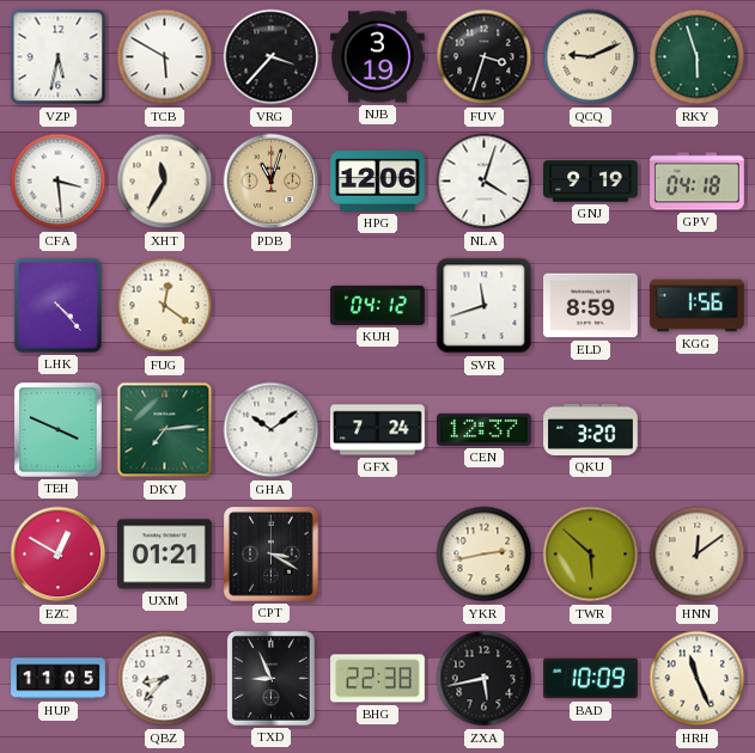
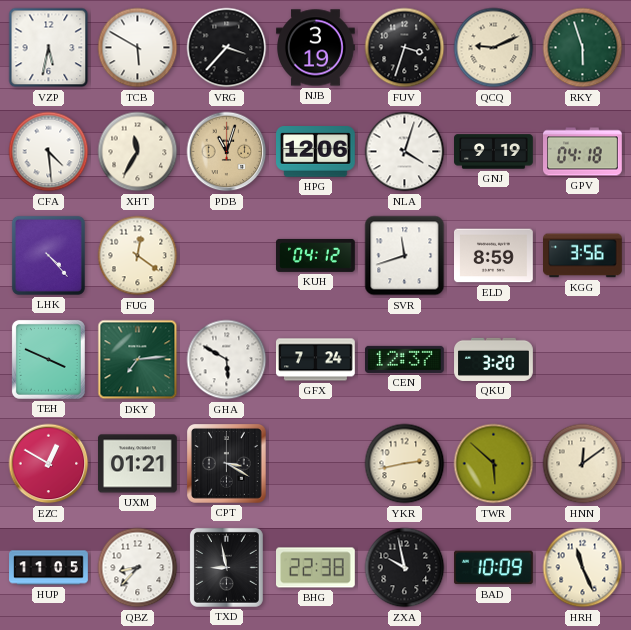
CFA: 3:29 -> 4:29 (49, 152)
KGG: 1:56 -> 3:56 (583, 256)
GHA: 10:09 -> 5:50 (227, 360)
TXD: 8:56 -> 8:58 (226, 567)
ZXA: 5:43 -> 9:58 (405, 568)
